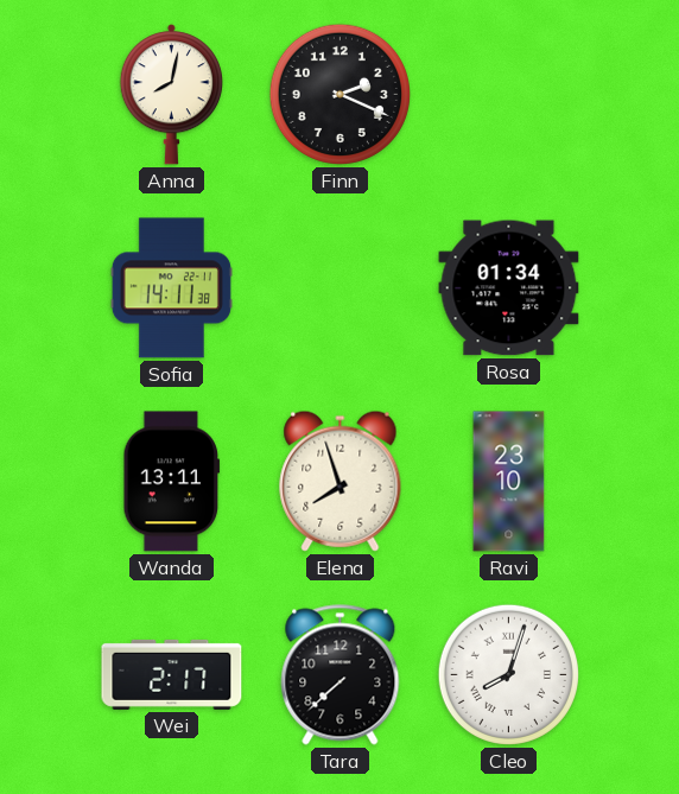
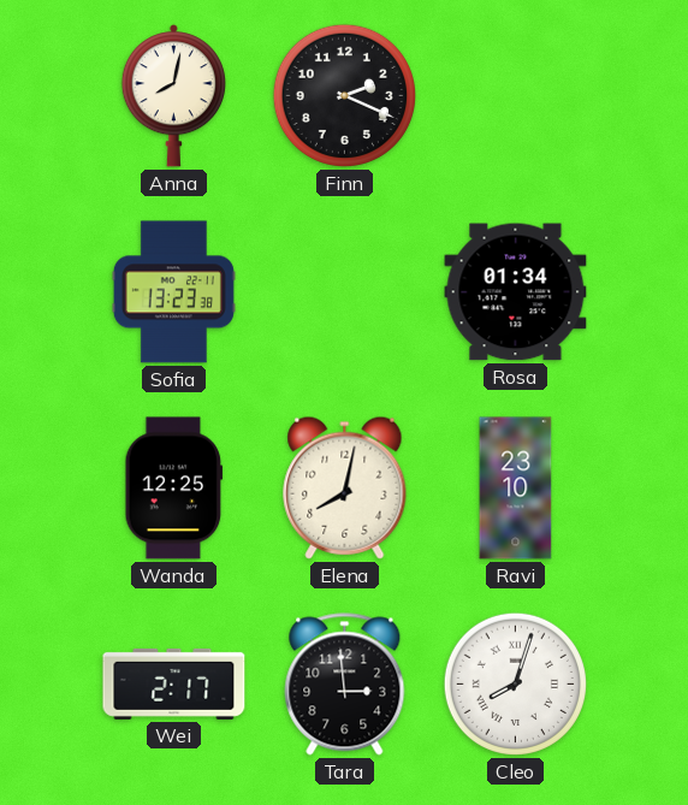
Sofia: 14:11 -> 13:23 (173, 292)
Wanda: 13:11 -> 12:25 (174, 489)
Elena: 7:57 -> 8:02 (345, 487)
Tara: 7:38 -> 2:59 (345, 685)
